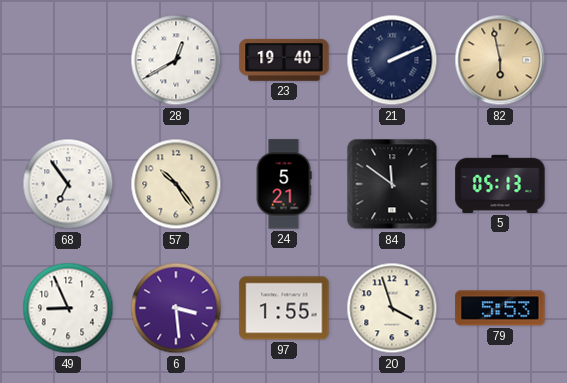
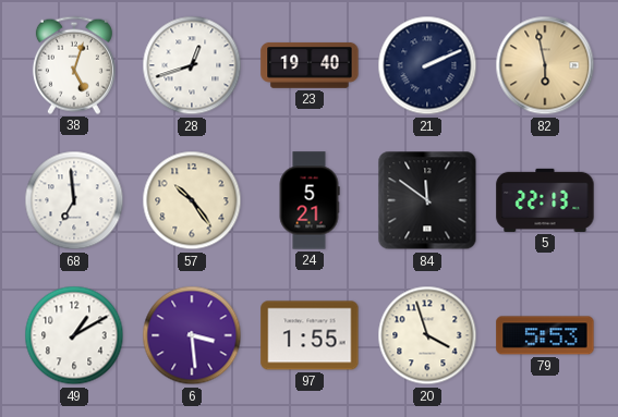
38: none -> 5:03 (74, 65)
28: 12:40 -> 12:42 (192, 65)
68: 6:54 -> 6:59 (74, 200)
5: 05:13 -> 22:13 (545, 200)
49: 8:56 -> 1:10 (74, 335)
